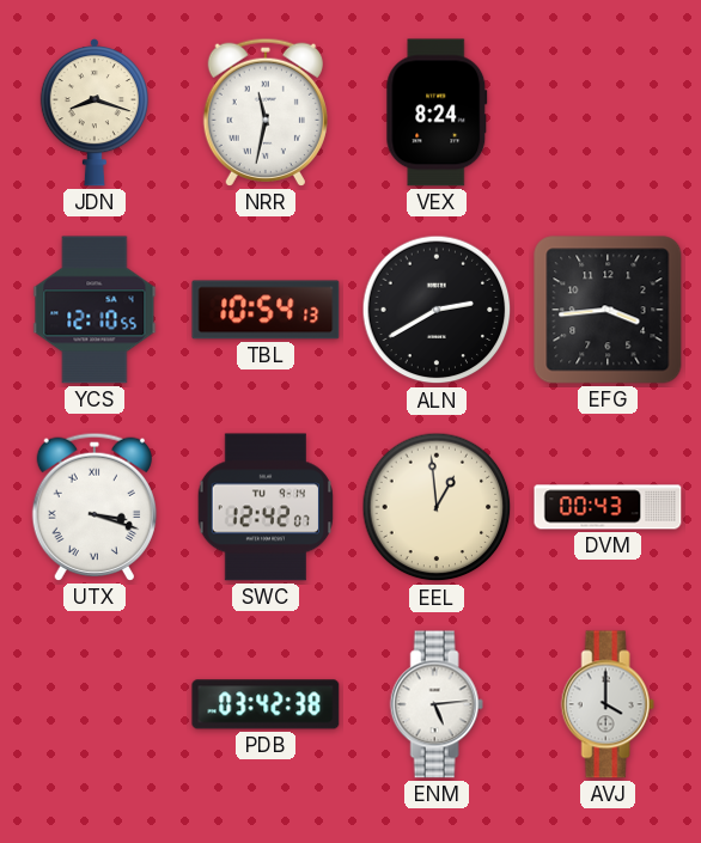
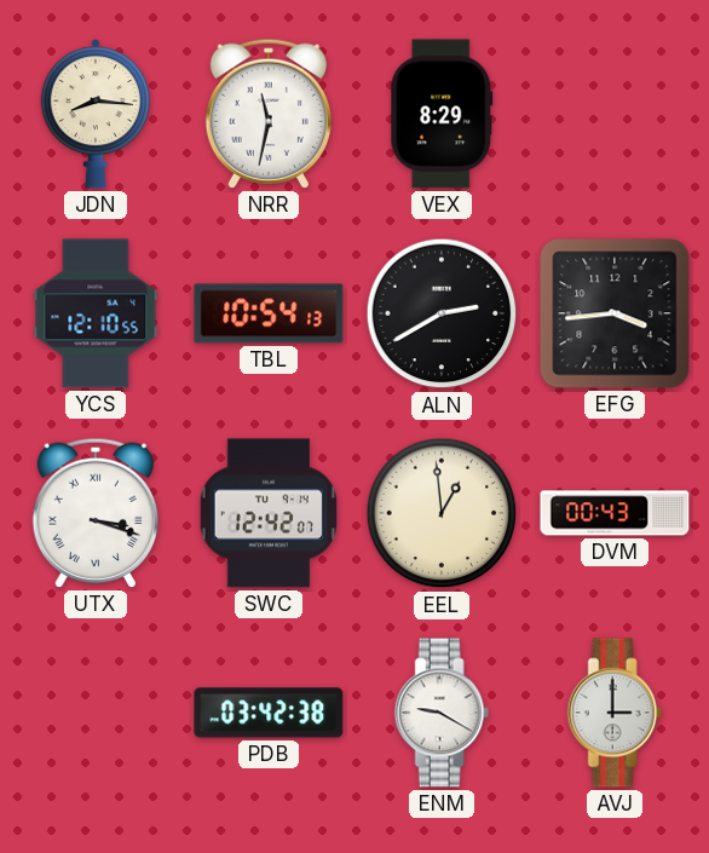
JDN: 8:18 -> 8:16 (96, 115)
VEX: 8:24 -> 8:29 (442, 114)
ENM: 5:14 -> 9:20 (442, 713)
AVJ: 4:00 -> 3:00 (615, 713)
